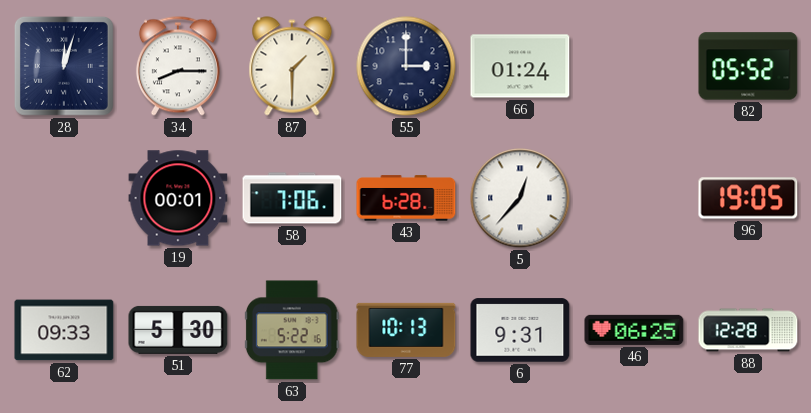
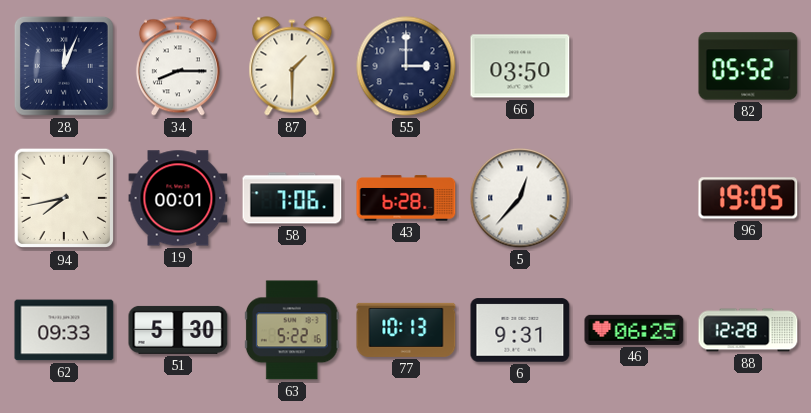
28: 12:03 -> 12:04 (64, 66)
66: 01:24 -> 03:50 (520, 66)
94: none -> 7:43 (64, 198)
